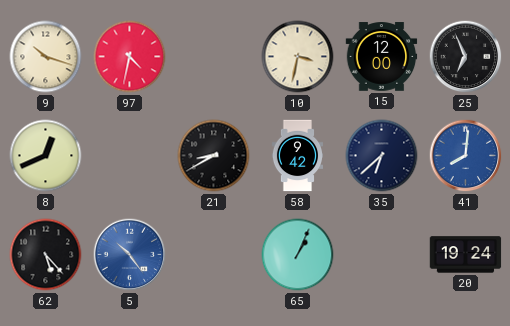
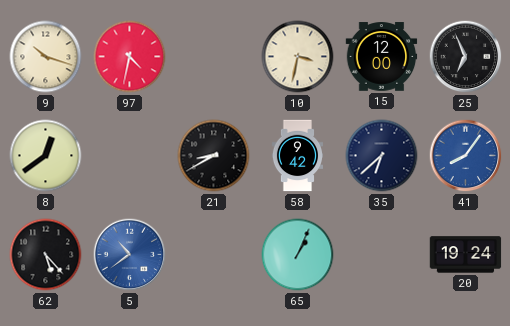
8: 12:41 -> 12:39 (46, 156)
41: 8:01 -> 8:06 (466, 156)
5: 10:24 -> 10:39 (130, 255)
